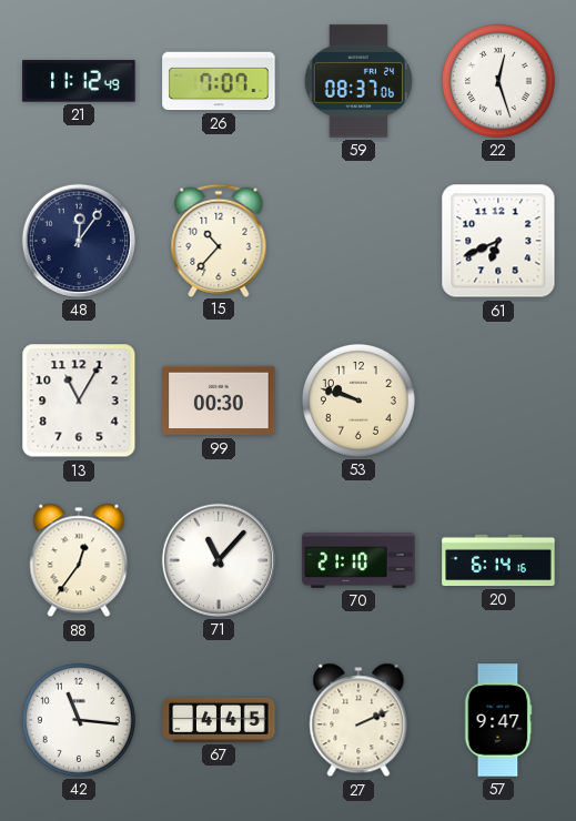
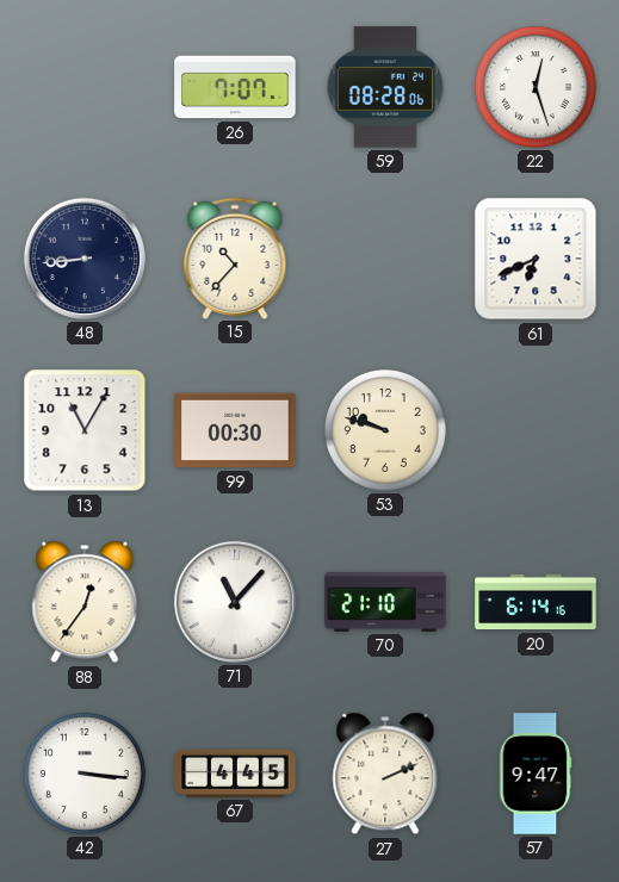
21: 11:12 -> none (79, 81)
59: 08:37 -> 08:28 (385, 87)
48: 12:06 -> 8:44 (85, 259)
42: 11:16 -> 3:16 (85, 774)
